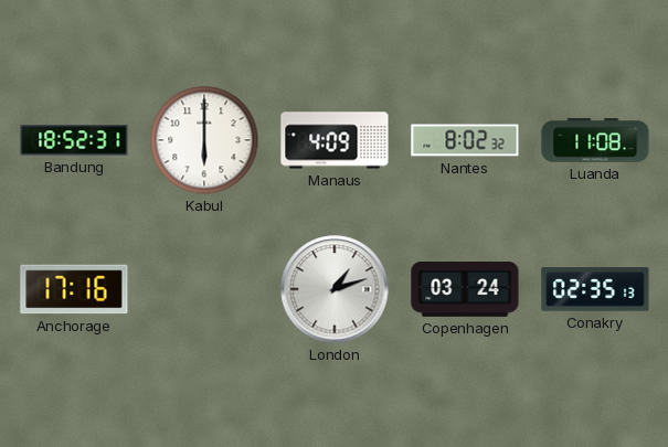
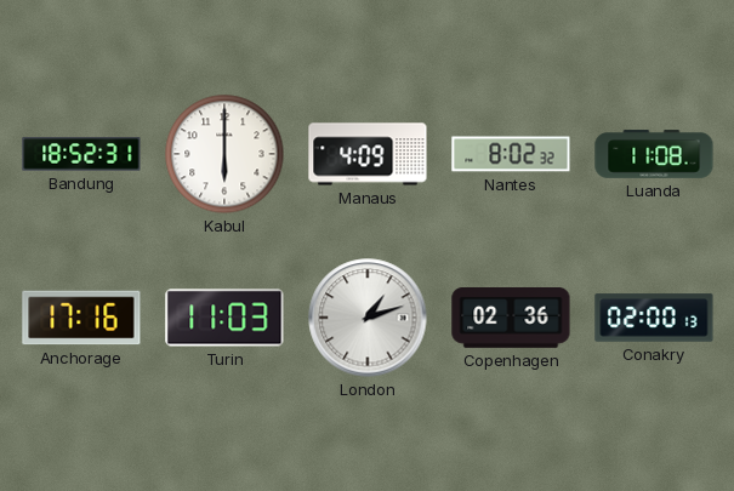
Turin: none -> 11:03 (224, 318)
Copenhagen: 03:24 -> 02:36 (511, 319)
Conakry: 02:35 -> 02:00 (654, 318)
